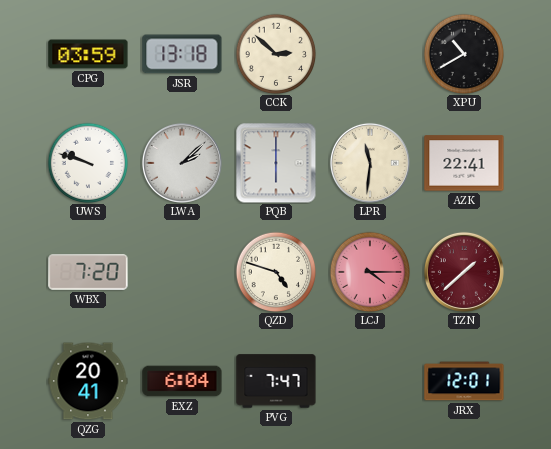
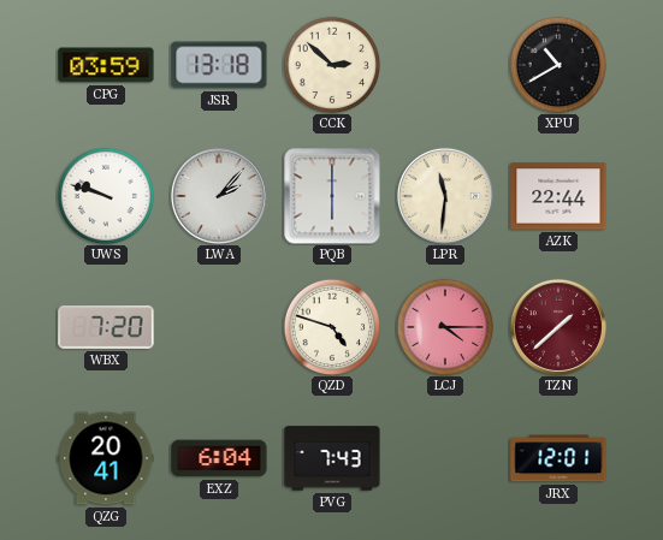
LWA: 2:08 -> 2:07 (219, 196)
AZK: 22:41 -> 22:44 (558, 196)
PVG: 7:47 -> 7:43 (332, 458)
